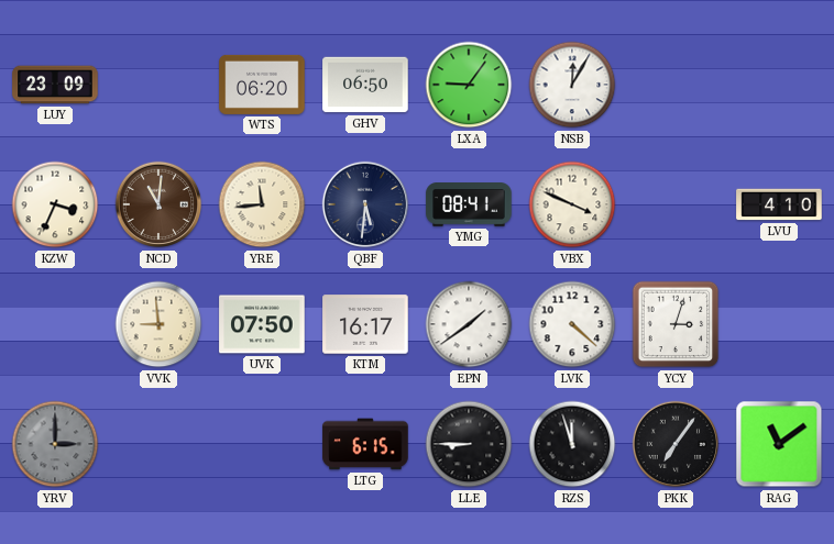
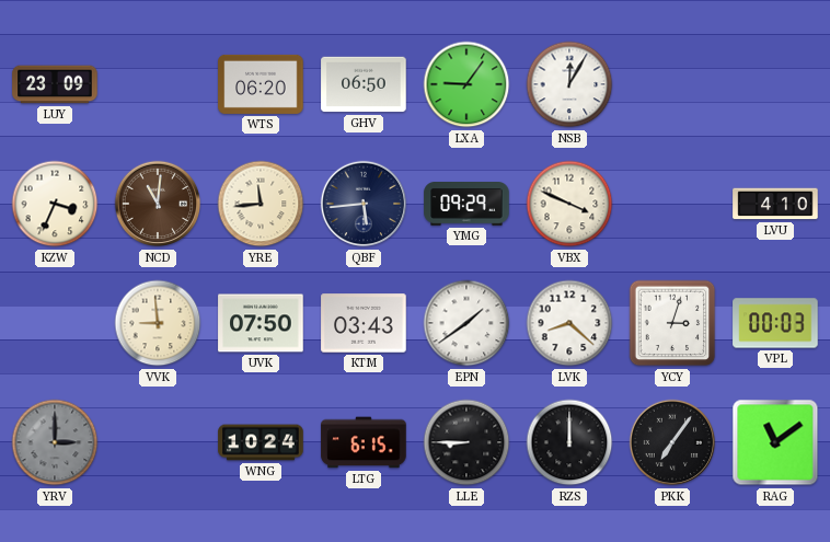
QBF: 5:31 -> 5:44 (364, 204)
YMG: 08:41 -> 09:29 (466, 205)
KTM: 16:17 -> 03:43 (364, 323)
LVK: 4:22 -> 8:22 (569, 323)
VPL: none -> 00:03 (775, 323)
WNG: none -> 10:24 (261, 442)
RZS: 11:57 -> 12:00 (569, 442)
